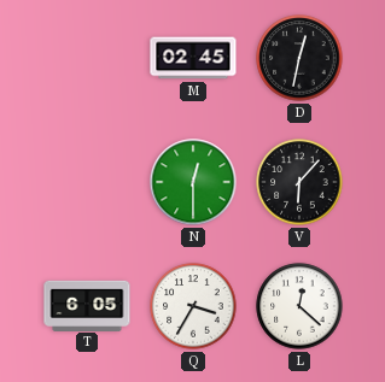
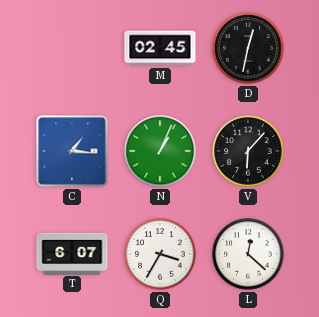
C: none -> 1:16 (72, 151)
N: 12:30 -> 1:04 (160, 151)
T: 6:05 -> 6:07 (72, 253)
